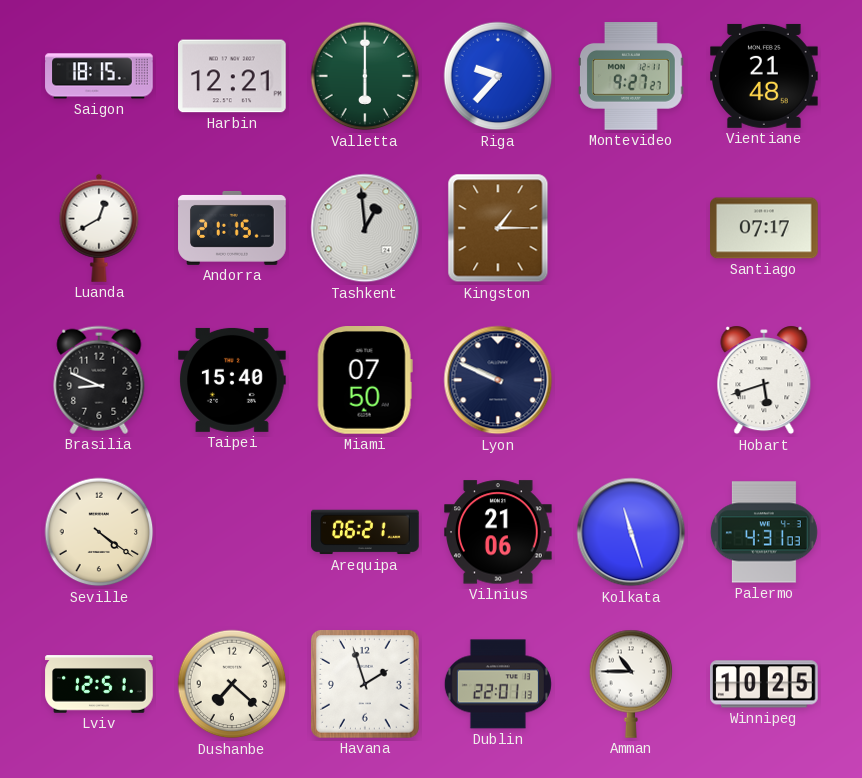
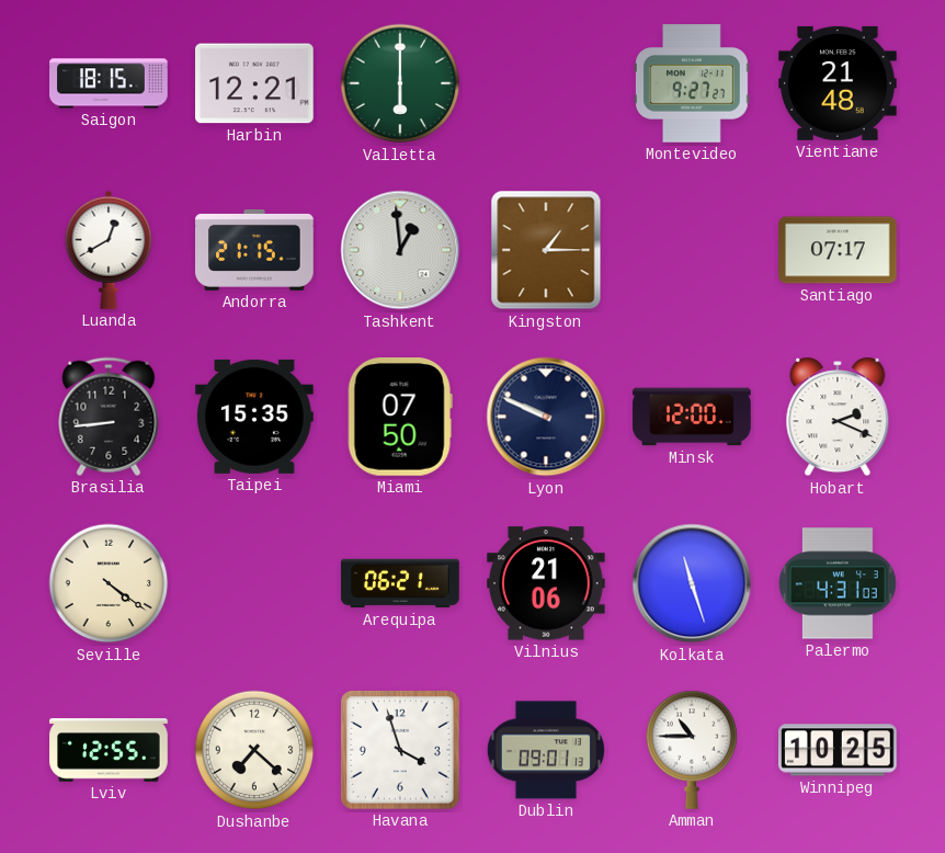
Riga: 9:37 -> none (498, 76)
Brasilia: 8:49 -> 8:44 (109, 417)
Taipei: 15:40 -> 15:35 (254, 417)
Minsk: none -> 12:00 (692, 417)
Hobart: 5:42 -> 2:19 (838, 417)
Lviv: 12:51 -> 12:55 (109, 750)
Havana: 1:57 -> 3:57 (401, 751)
Dublin: 22:01 -> 09:01 (546, 750)
